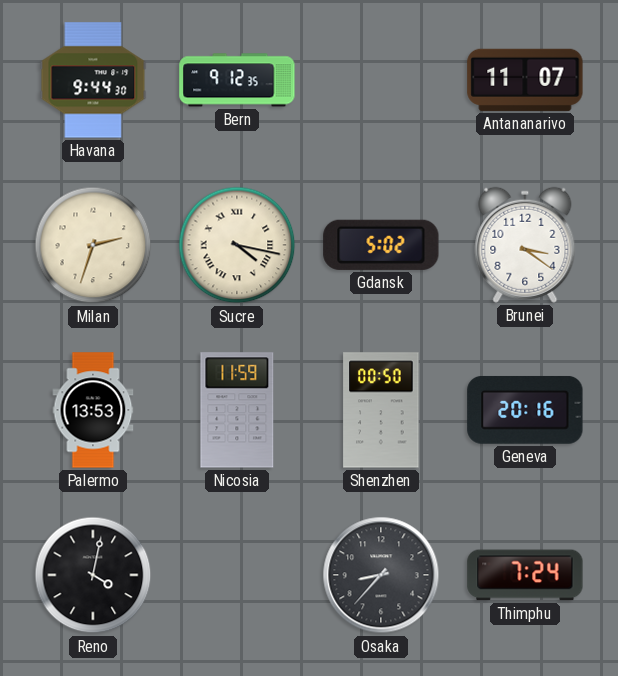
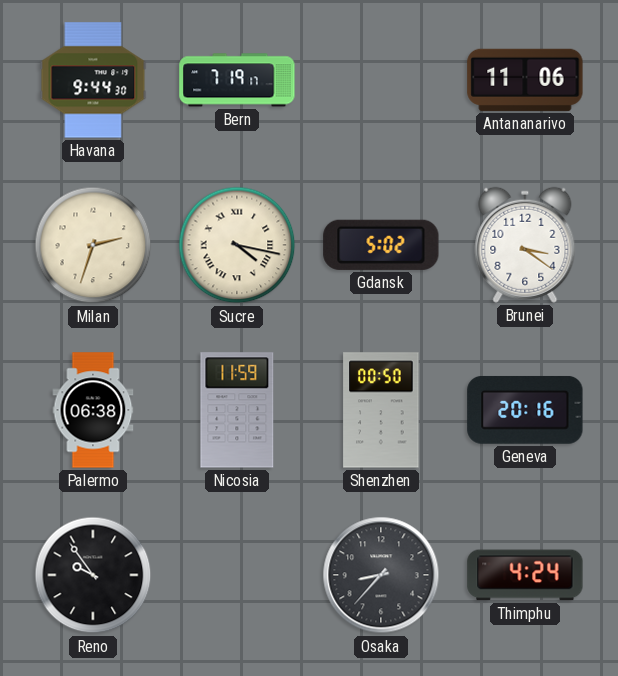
Bern: 9:12 -> 7:19 (237, 80)
Antananarivo: 11:07 -> 11:06 (525, 80)
Palermo: 13:53 -> 06:38 (93, 410)
Reno: 4:02 -> 9:54 (93, 575)
Thimphu: 7:24 -> 4:24 (525, 575)
